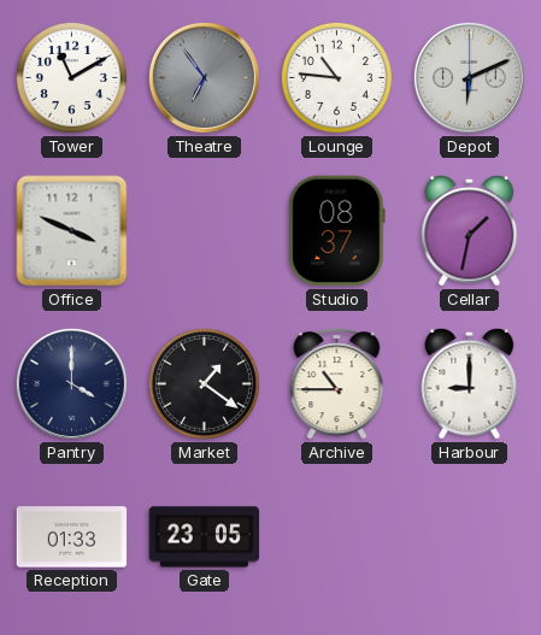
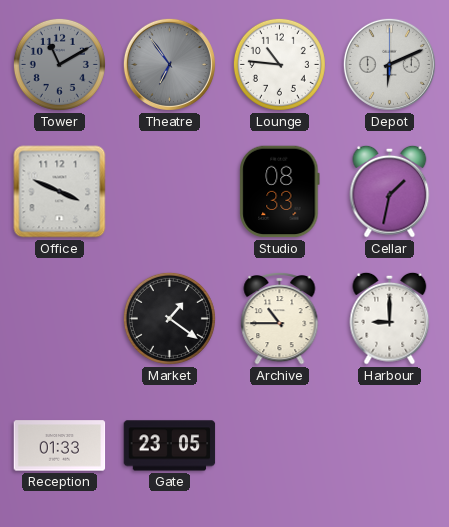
Tower dial: white -> grey (59, 64)
Studio: 08:37 -> 08:33 (280, 192)
Pantry: 4:00 -> none (71, 383)
